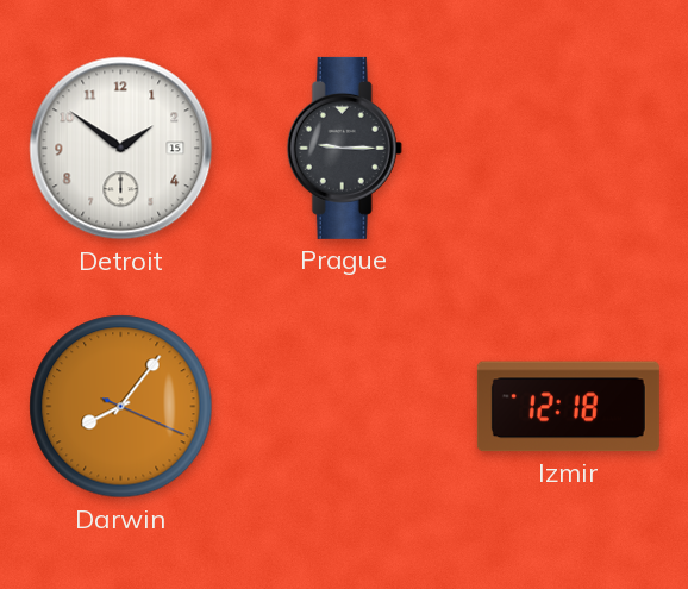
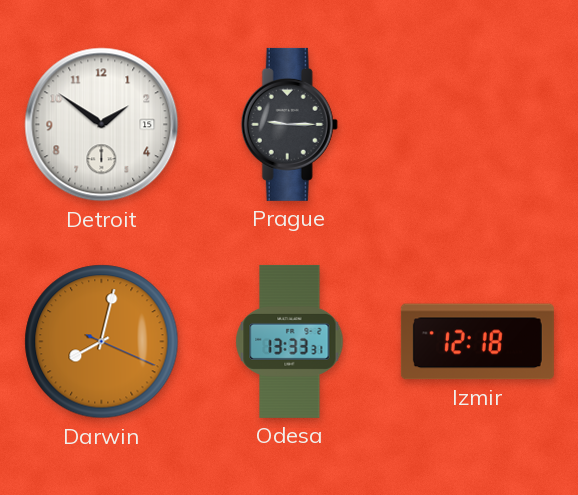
Darwin: 8:06 -> 8:02 (102, 342)
Odesa: none -> 13:33 (290, 341)
